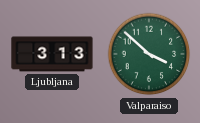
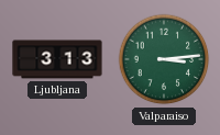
Valparaiso: 3:52 -> 3:14 (164, 59)
